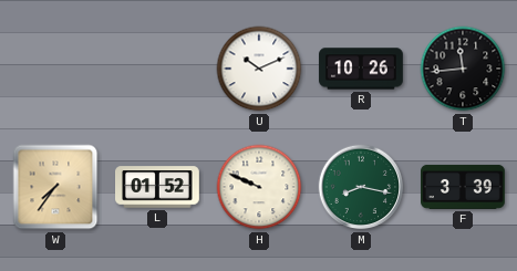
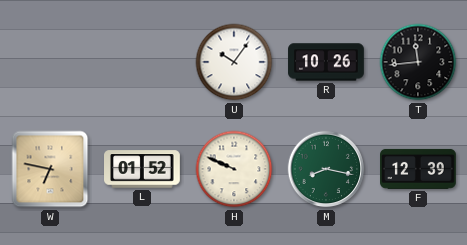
U: 10:11 -> 10:06 (234, 62)
W: 7:36 -> 6:47 (50, 169)
F: 3:39 -> 12:39 (419, 169)
